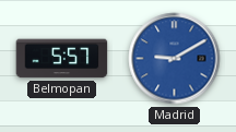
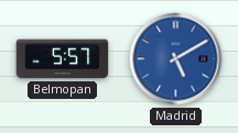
Madrid: 9:10 -> 5:10 (176, 59)
